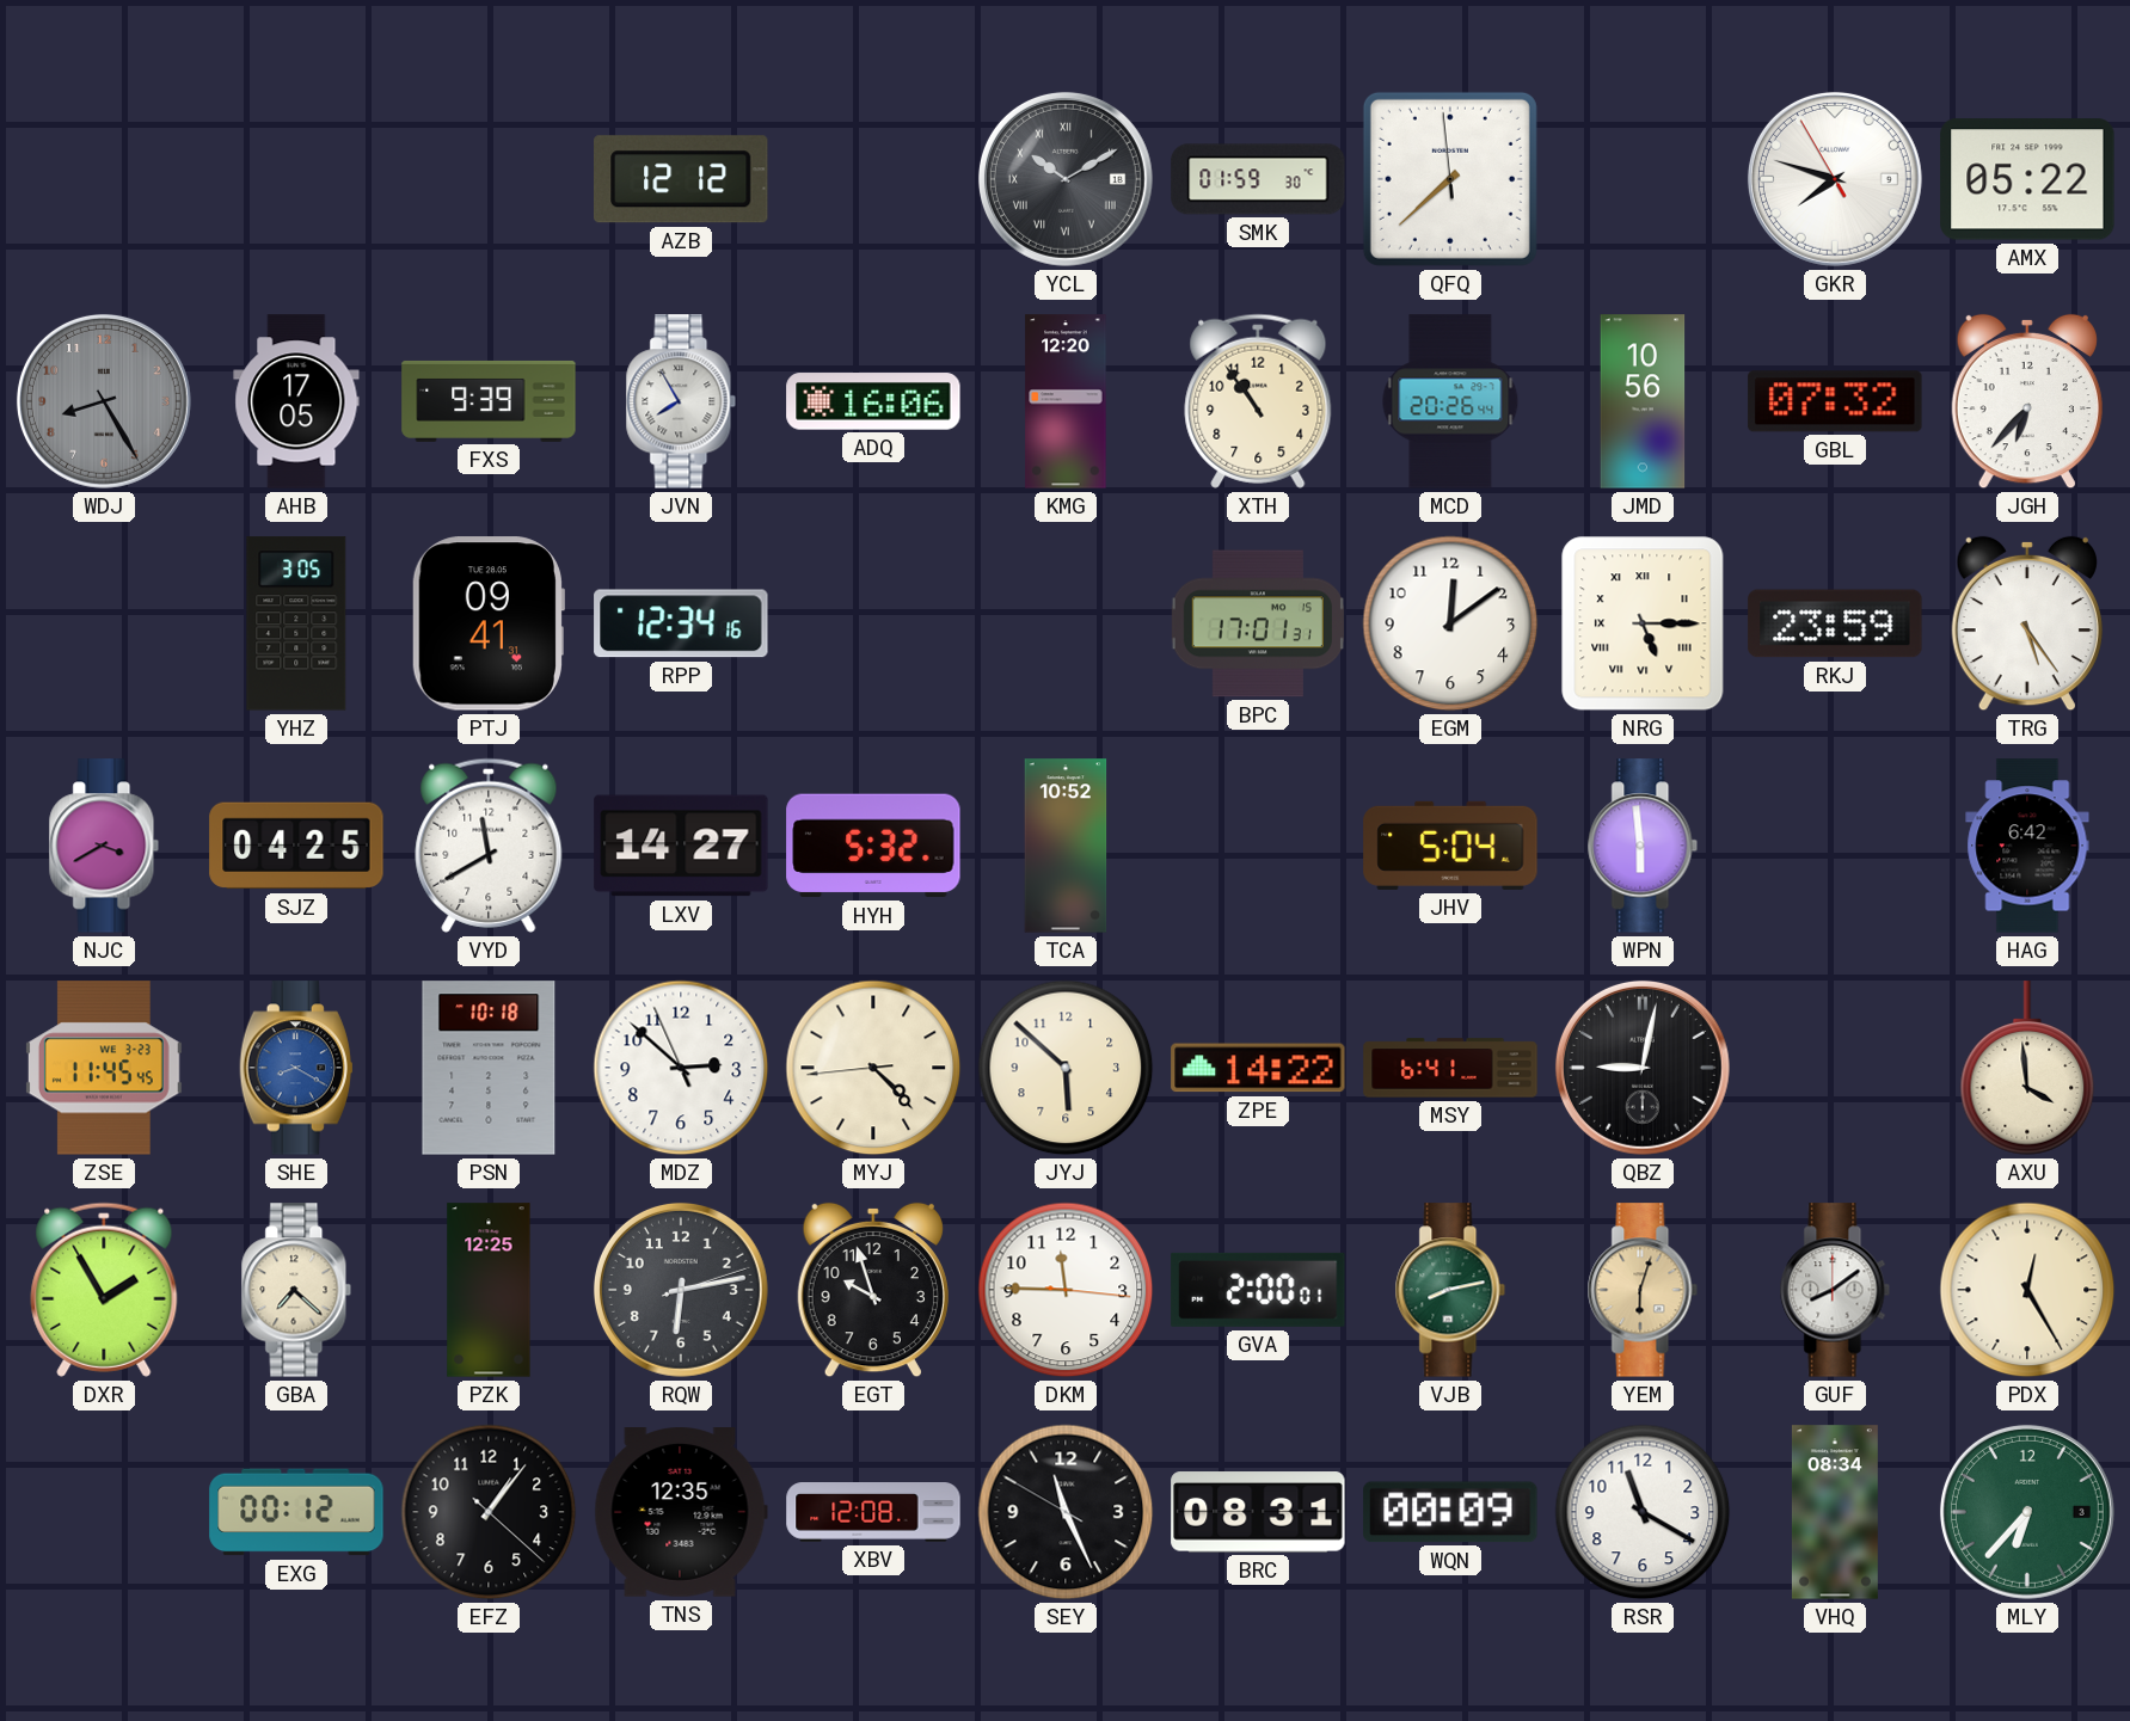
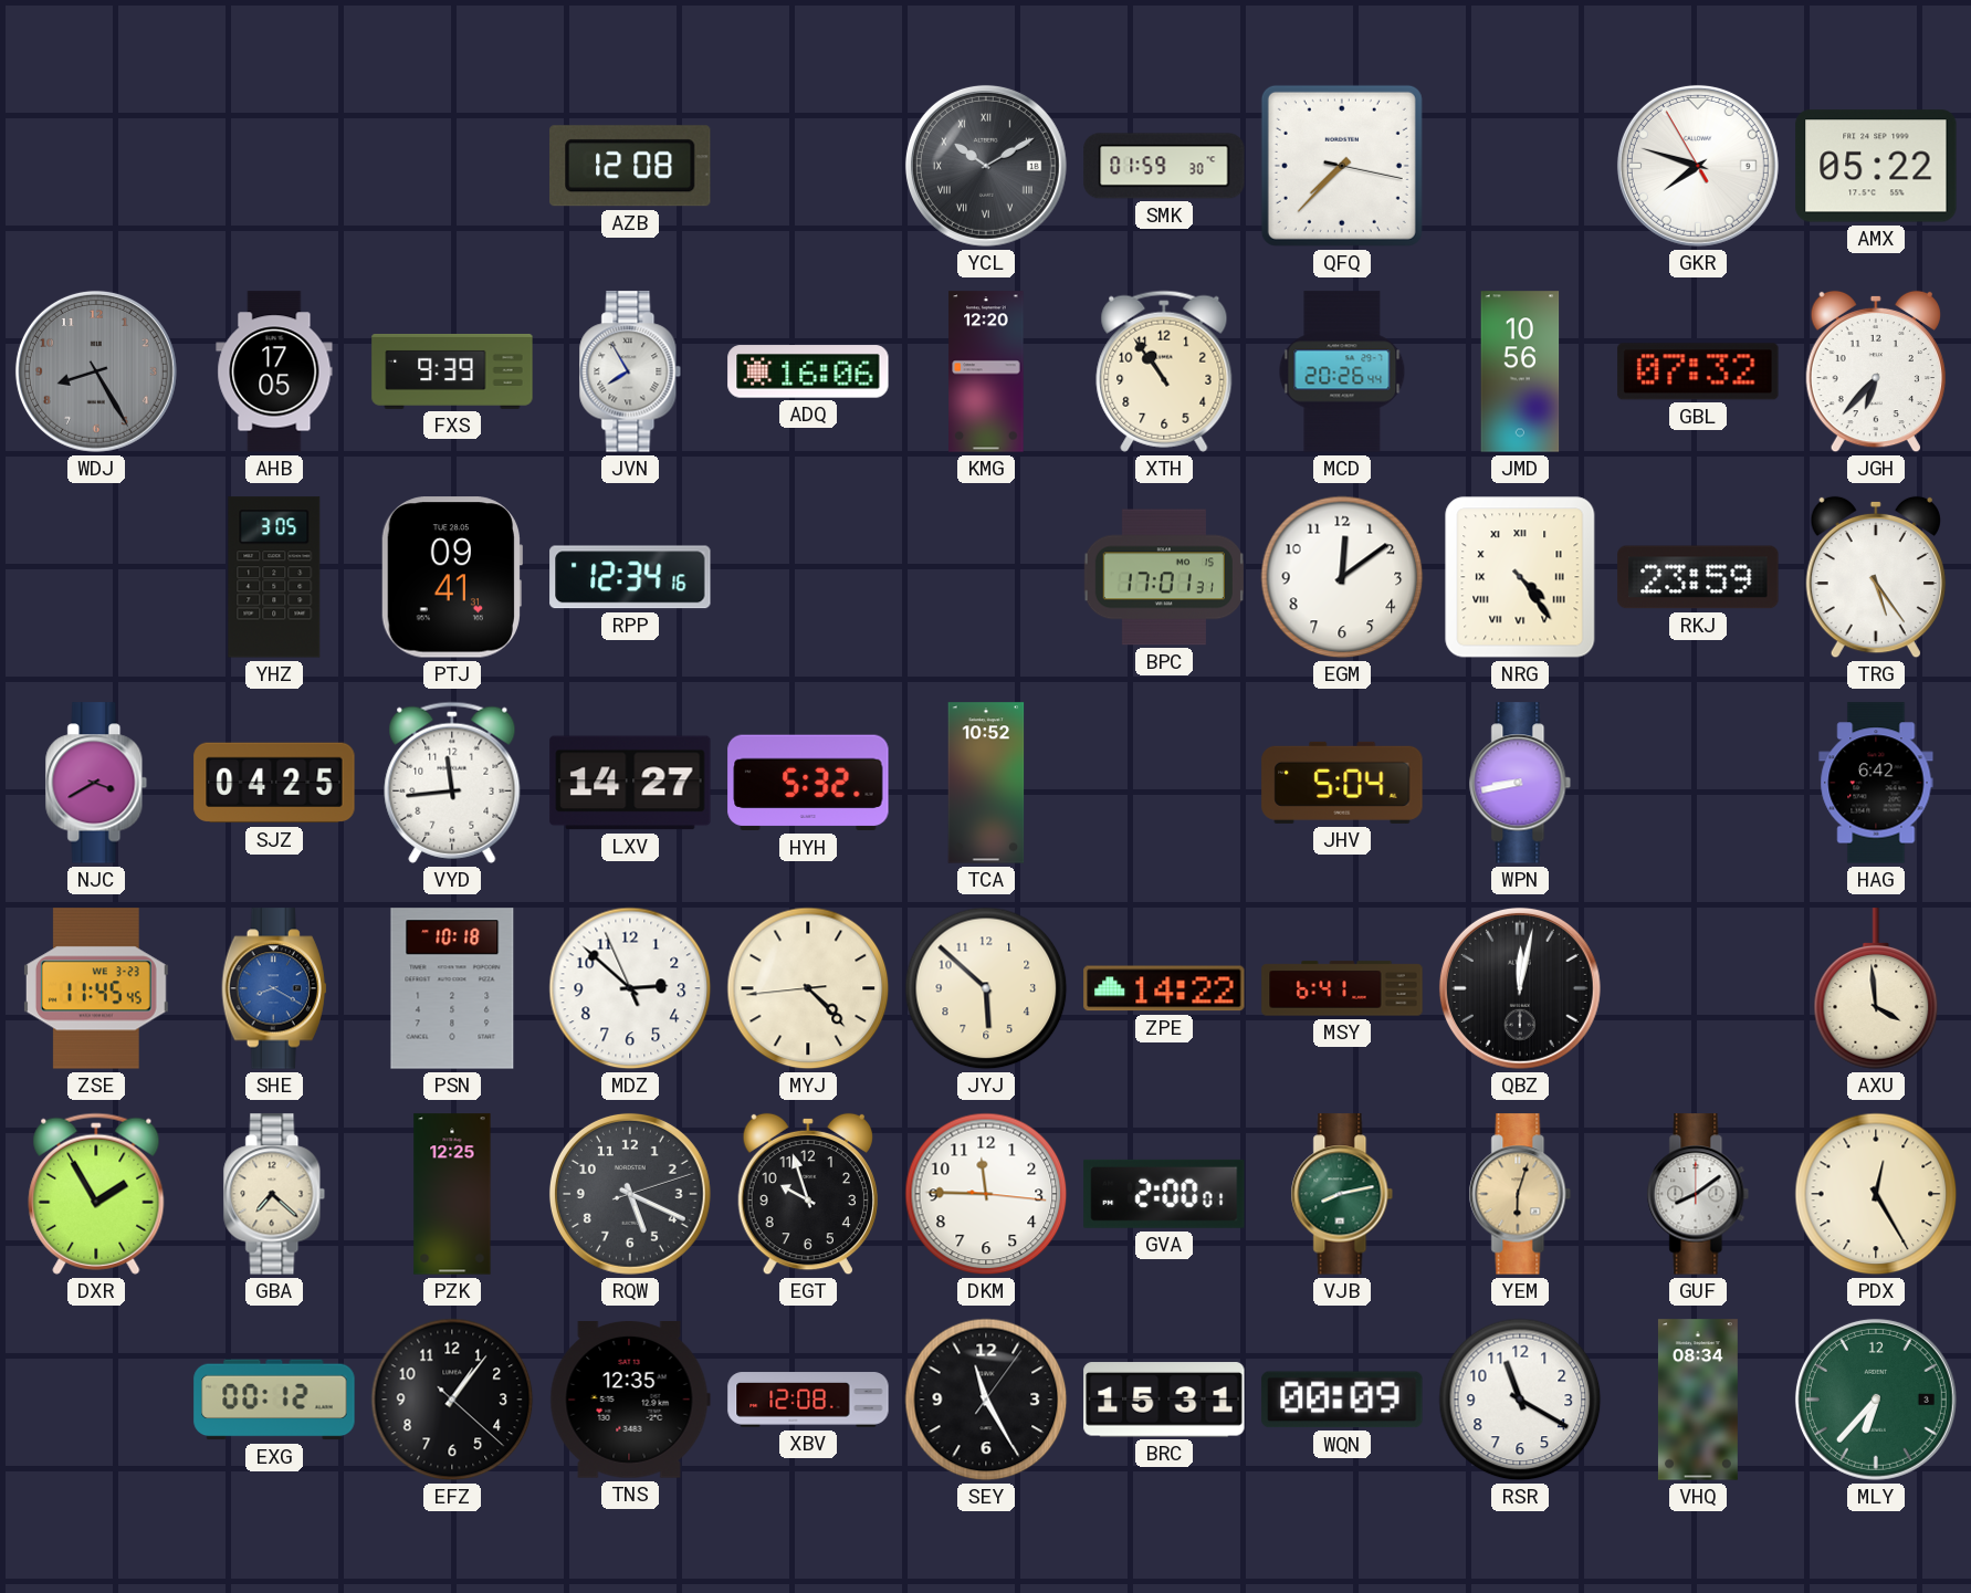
AZB: 12:12 -> 12:08 (630, 166)
QFQ: 7:37:59 -> 7:37:17 (1342, 166)
NRG: 5:15 -> 4:24 (1520, 577)
VYD: 11:40 -> 11:44 (452, 783)
WPN: 5:59 -> 8:43 (1520, 783)
QBZ: 9:02 -> 12:02 (1520, 988)
RQW: 6:13 -> 5:19 (630, 1194)
SEY: 11:25:50 -> 11:25:06 (986, 1400)
BRC: 08:31 -> 15:31 (1164, 1400)
